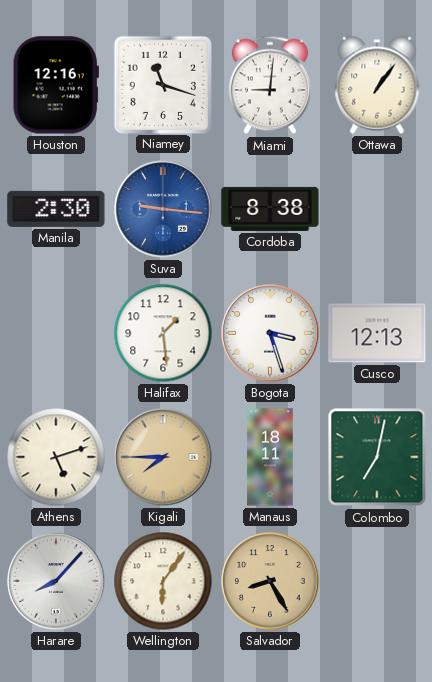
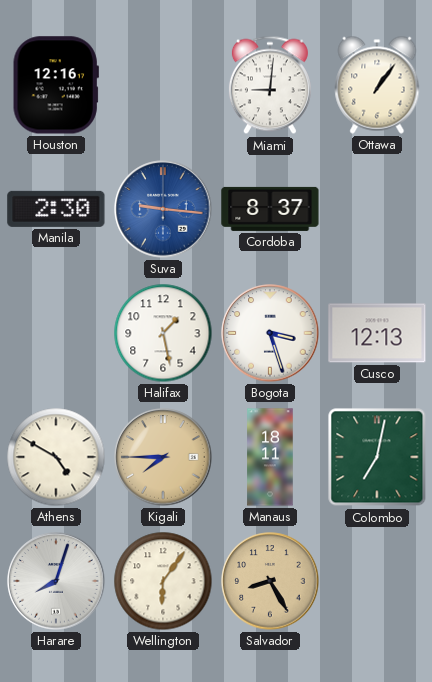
Niamey: 11:18 -> none (162, 84)
Cordoba: 8:38 -> 8:37 (270, 209)
Halifax: 1:29 -> 1:28 (163, 333)
Athens: 5:12 -> 4:50 (56, 457)
Harare: 8:07 -> 8:03 (56, 581)
